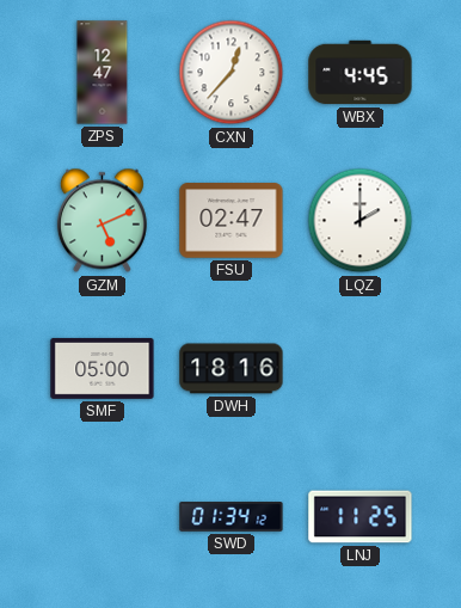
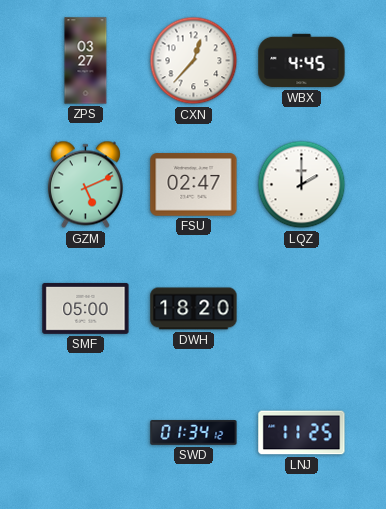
ZPS: 12:47 -> 03:27 (86, 61)
DWH: 18:16 -> 18:20 (194, 309)
